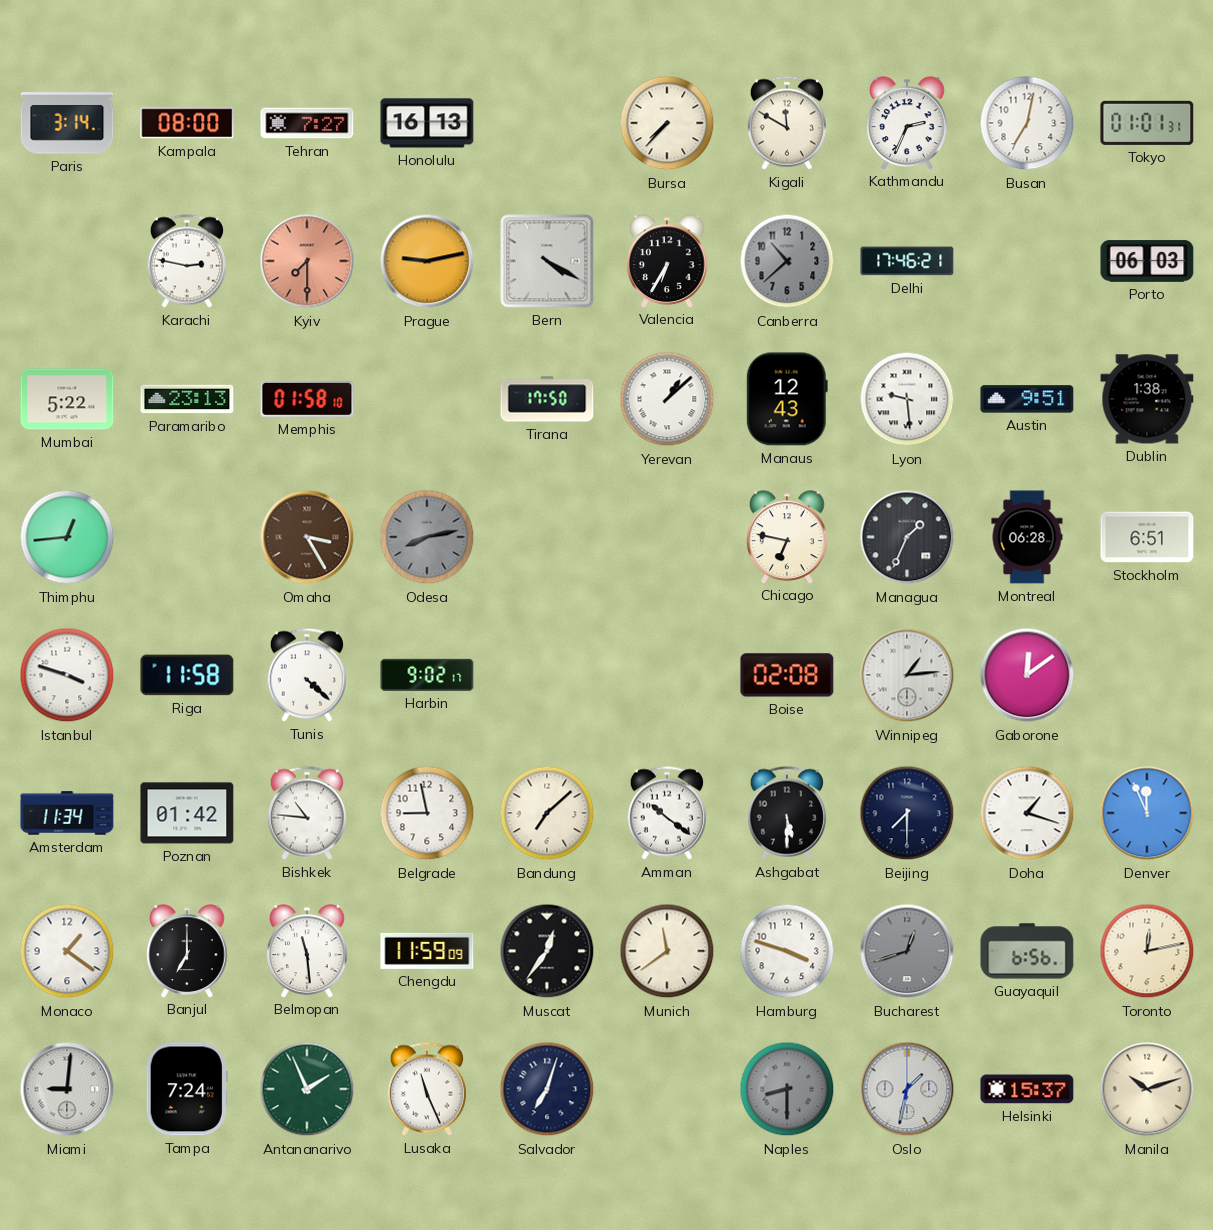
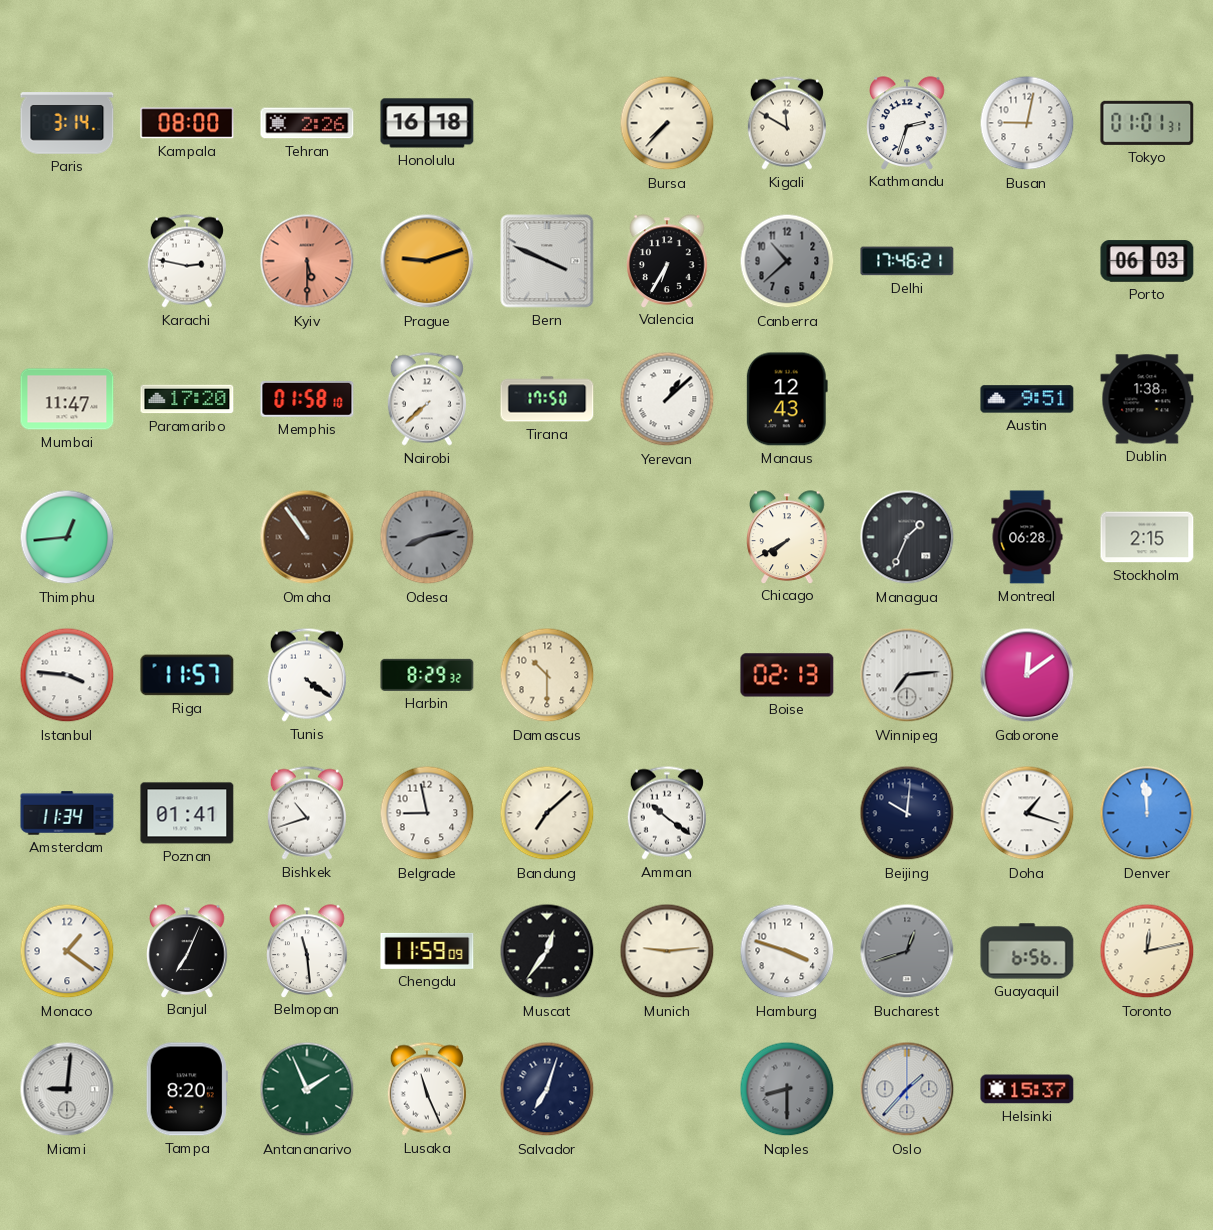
Tehran: 7:27 -> 2:26 (307, 123)
Honolulu: 16:13 -> 16:18 (427, 123)
Kathmandu: 2:34 -> 2:33 (907, 123)
Busan: 7:02 -> 9:02 (1027, 123)
Kyiv: 7:30 -> 5:30 (307, 261)
Prague: 9:13 -> 9:12 (427, 261)
Bern: 4:20 -> 3:49 (547, 261)
Mumbai: 5:22 -> 11:47 (67, 399)
Paramaribo: 23:13 -> 17:20 (187, 399)
Nairobi: none -> 7:38 (427, 399)
Lyon: 9:29 -> none (907, 399)
Omaha: 3:25 -> 10:54 (307, 537)
Chicago: 6:47 -> 7:40 (787, 537)
Stockholm: 6:51 -> 2:15 (1147, 537)
Istanbul: 3:48 -> 3:46 (67, 675)
Riga: 11:58 -> 11:57 (187, 675)
Tunis: 4:22 -> 4:21 (307, 675)
Harbin: 9:02 -> 8:29 (427, 675)
Damascus: none -> 10:30 (547, 675)
Boise: 02:08 -> 02:13 (787, 675)
Winnipeg: 1:14 -> 7:14 (907, 675)
Poznan: 01:42 -> 01:41 (187, 813)
Bishkek: 10:46 -> 10:42 (307, 813)
Ashgabat: 5:30 -> none (787, 813)
Beijing: 7:30 -> 10:01 (907, 813)
Denver: 11:56 -> 11:59 (1147, 813)
Banjul: 7:00 -> 7:04 (187, 951)
Munich: 11:39 -> 9:14 (667, 951)
Tampa: 7:24 -> 8:20 (187, 1089)
Oslo: 1:32 -> 1:37 (907, 1089)
Manila: 10:12 -> none (1147, 1089)
